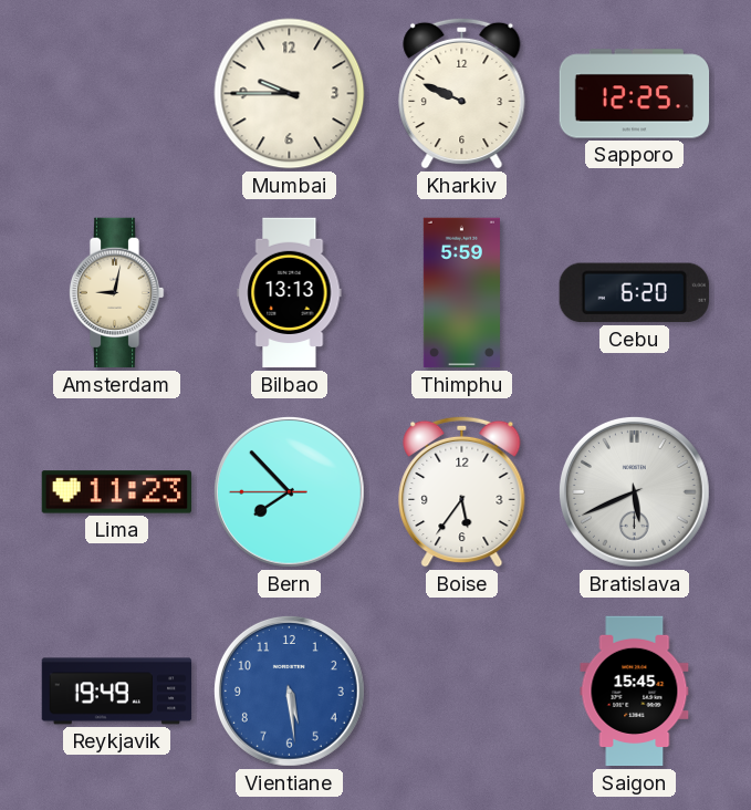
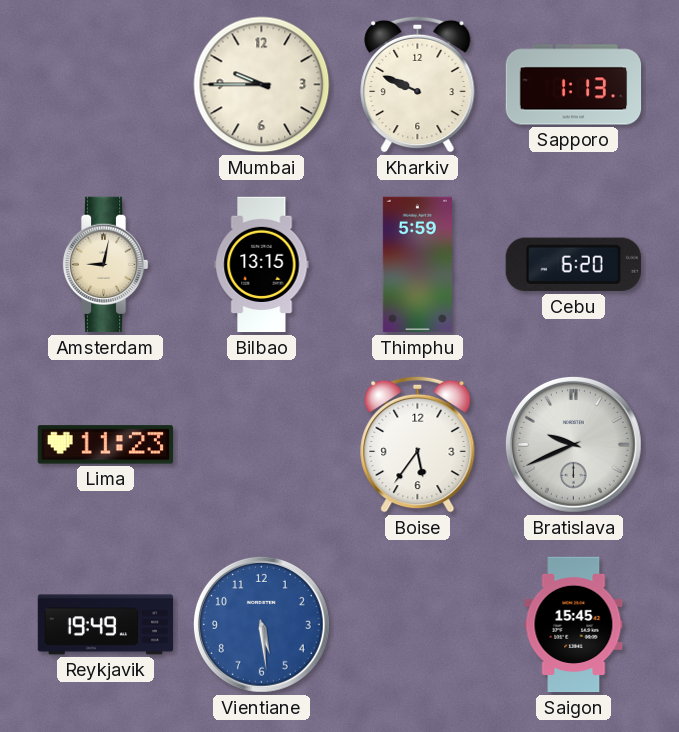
Sapporo: 12:25 -> 1:13 (574, 85)
Bilbao: 13:13 -> 13:15 (262, 265)
Bern: 7:52 -> none (289, 491)
Bratislava: 5:41 -> 9:41 (573, 444)
